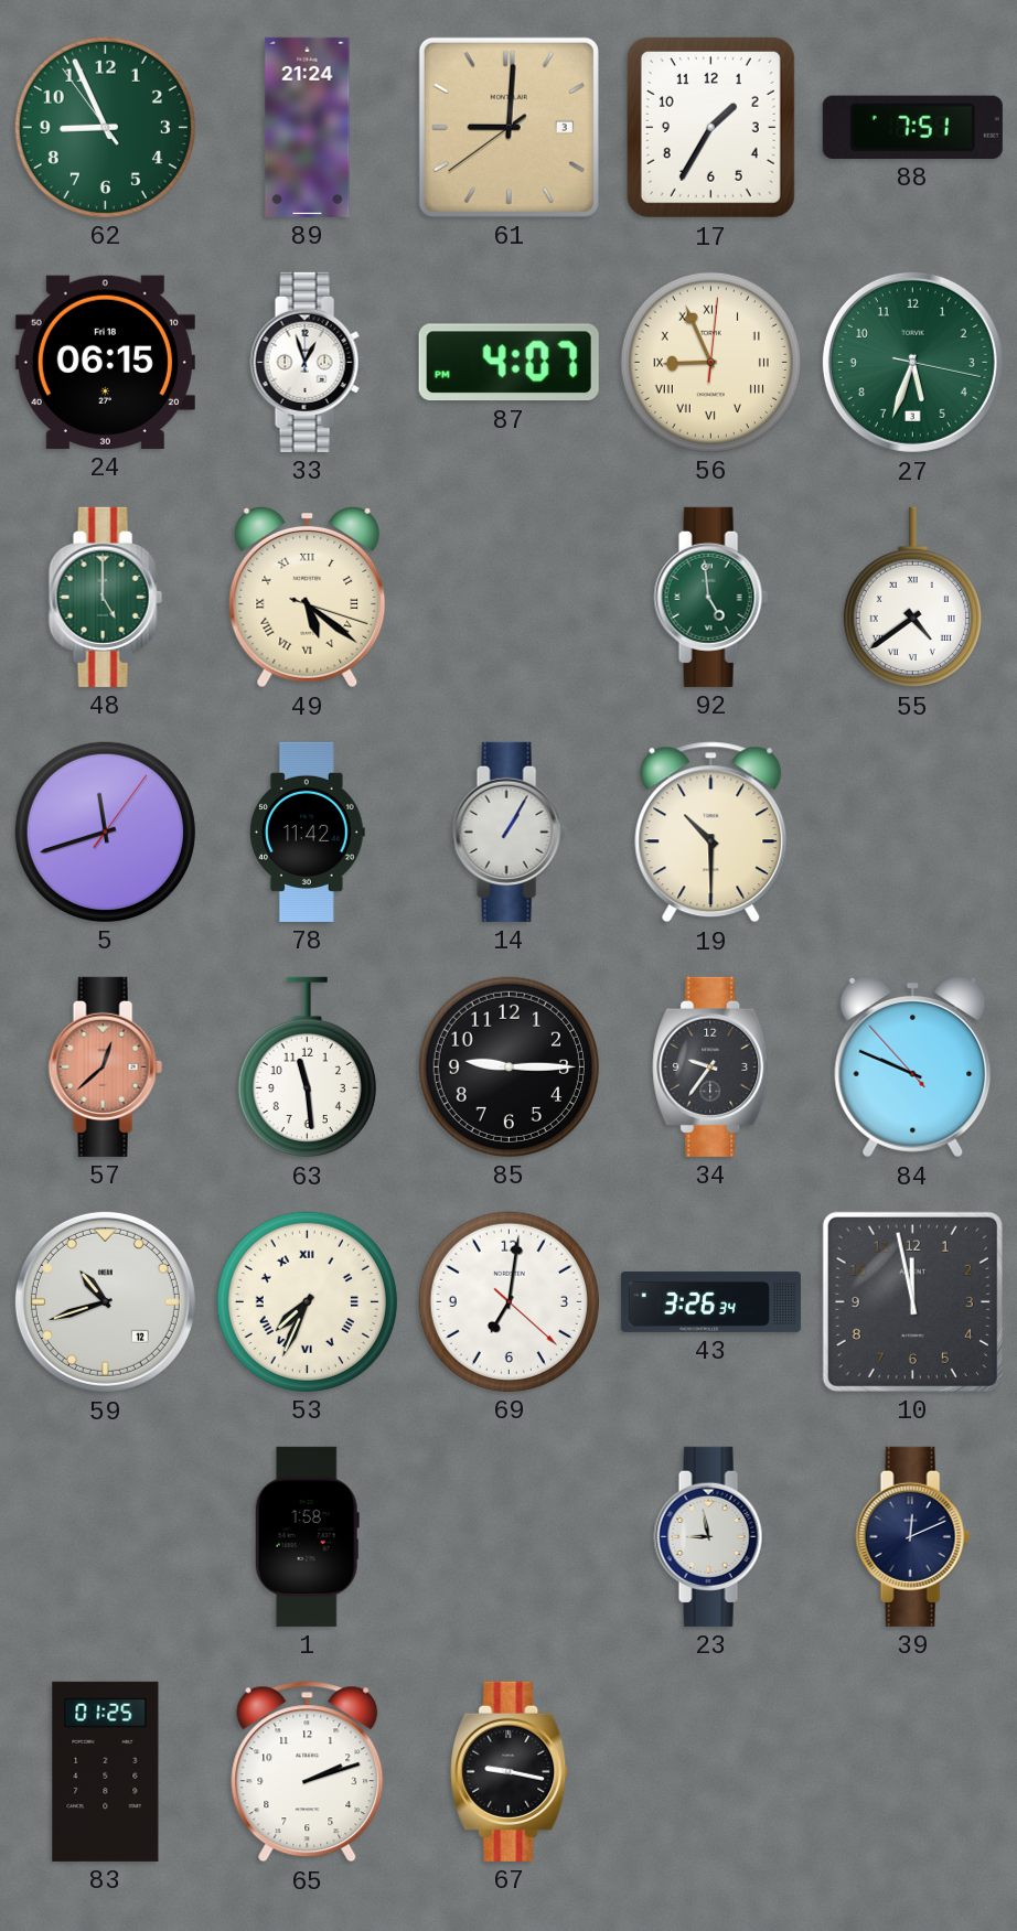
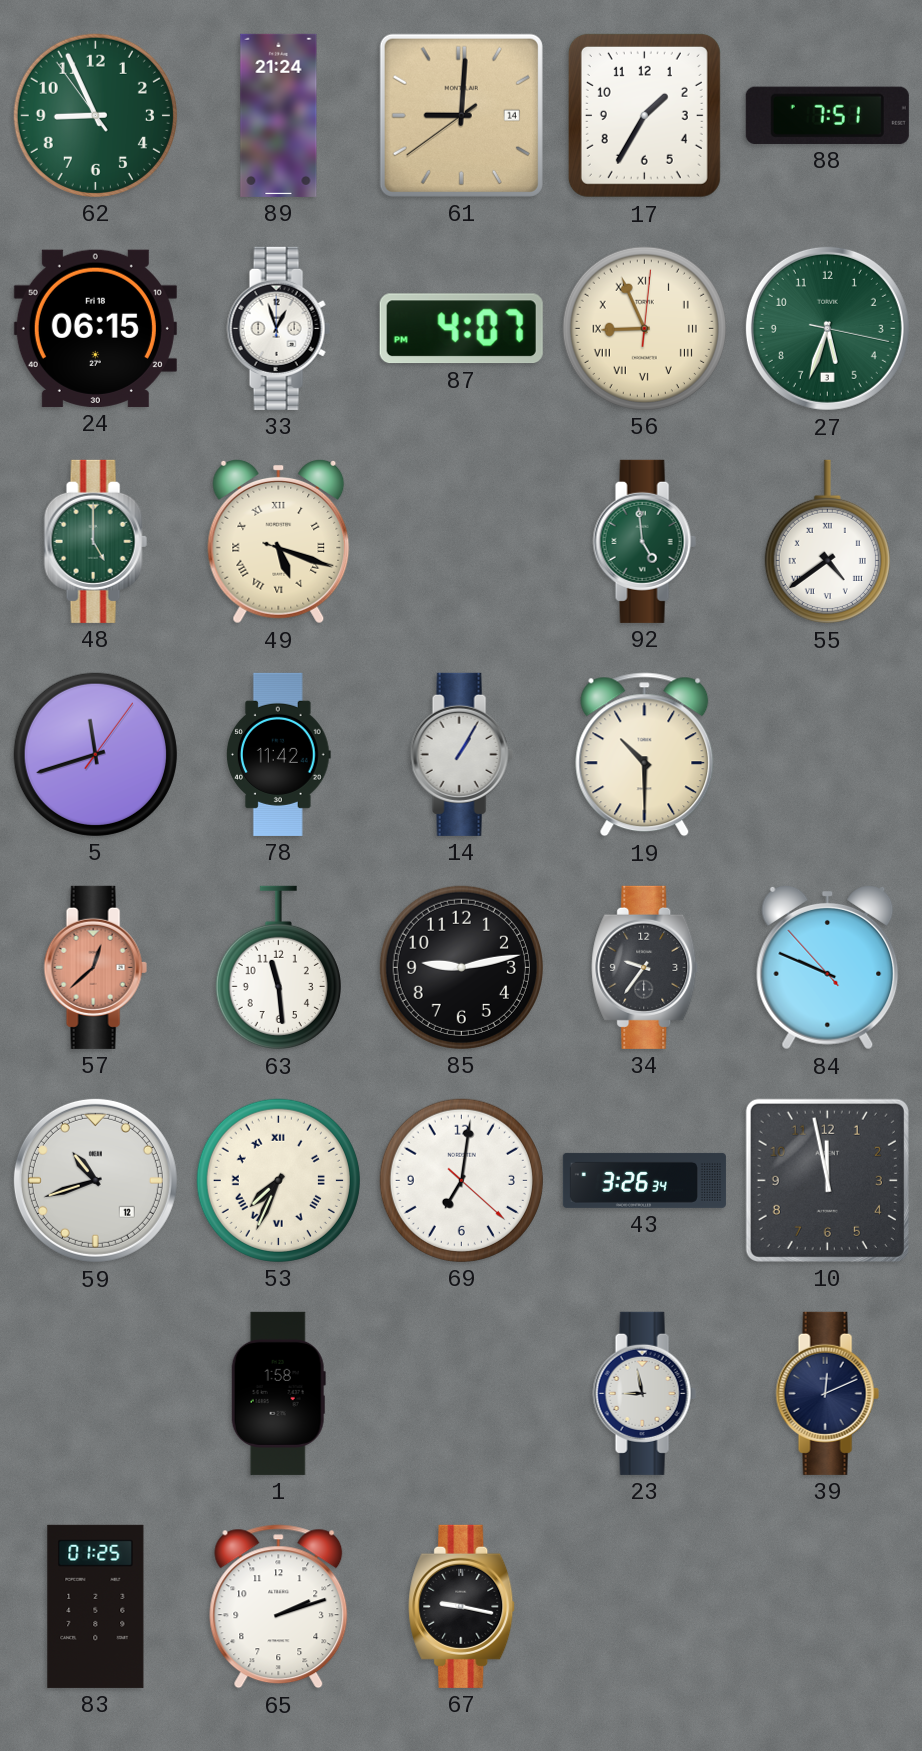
61 date: 3 -> 14 (461, 115)
49: 5:21 -> 5:18 (279, 541)
85: 9:15 -> 9:13 (461, 967)
